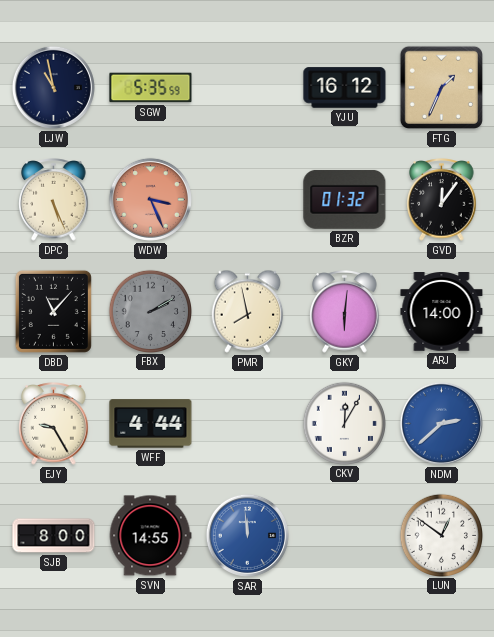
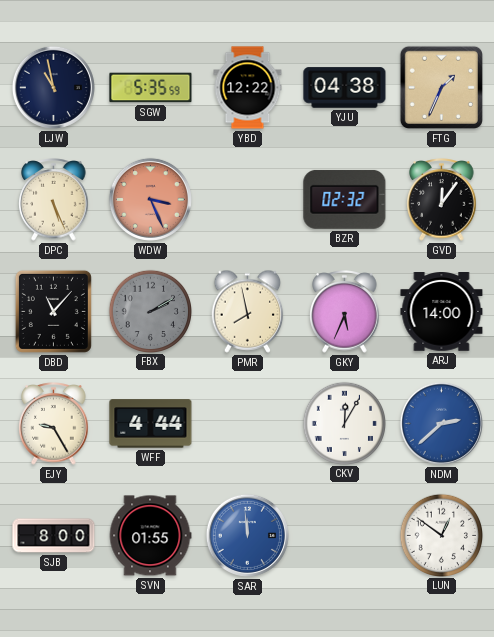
YBD: none -> 12:22 (248, 88)
YJU: 16:12 -> 04:38 (345, 88)
BZR: 01:32 -> 02:32 (345, 199)
GKY: 6:01 -> 5:34 (345, 312)
SVN: 14:55 -> 01:55 (150, 536)
